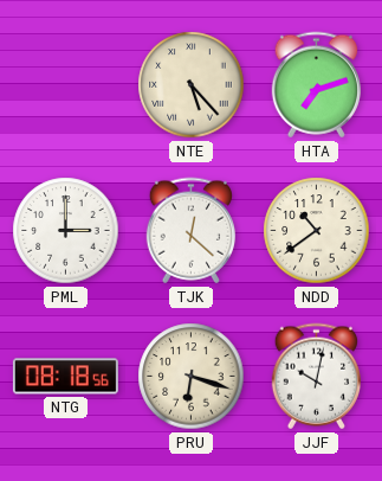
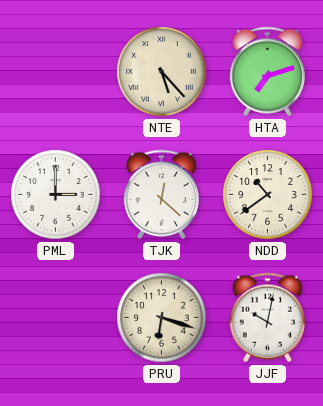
NTG: 08:18 -> none (65, 377)
